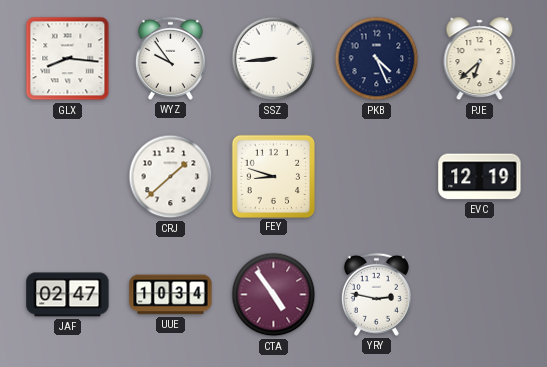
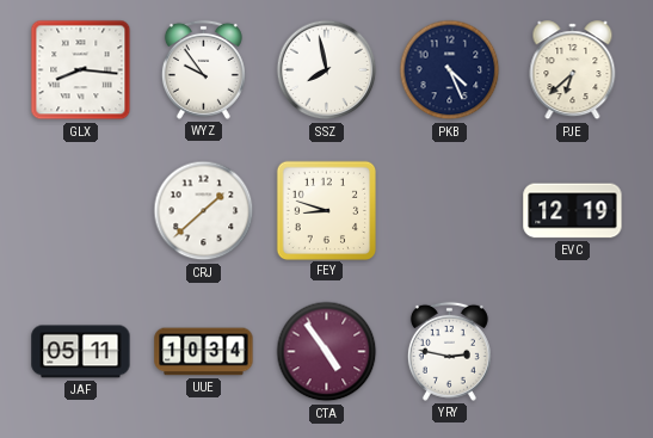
SSZ: 8:44 -> 7:58 (327, 70)
JAF: 02:47 -> 05:11 (81, 352)
